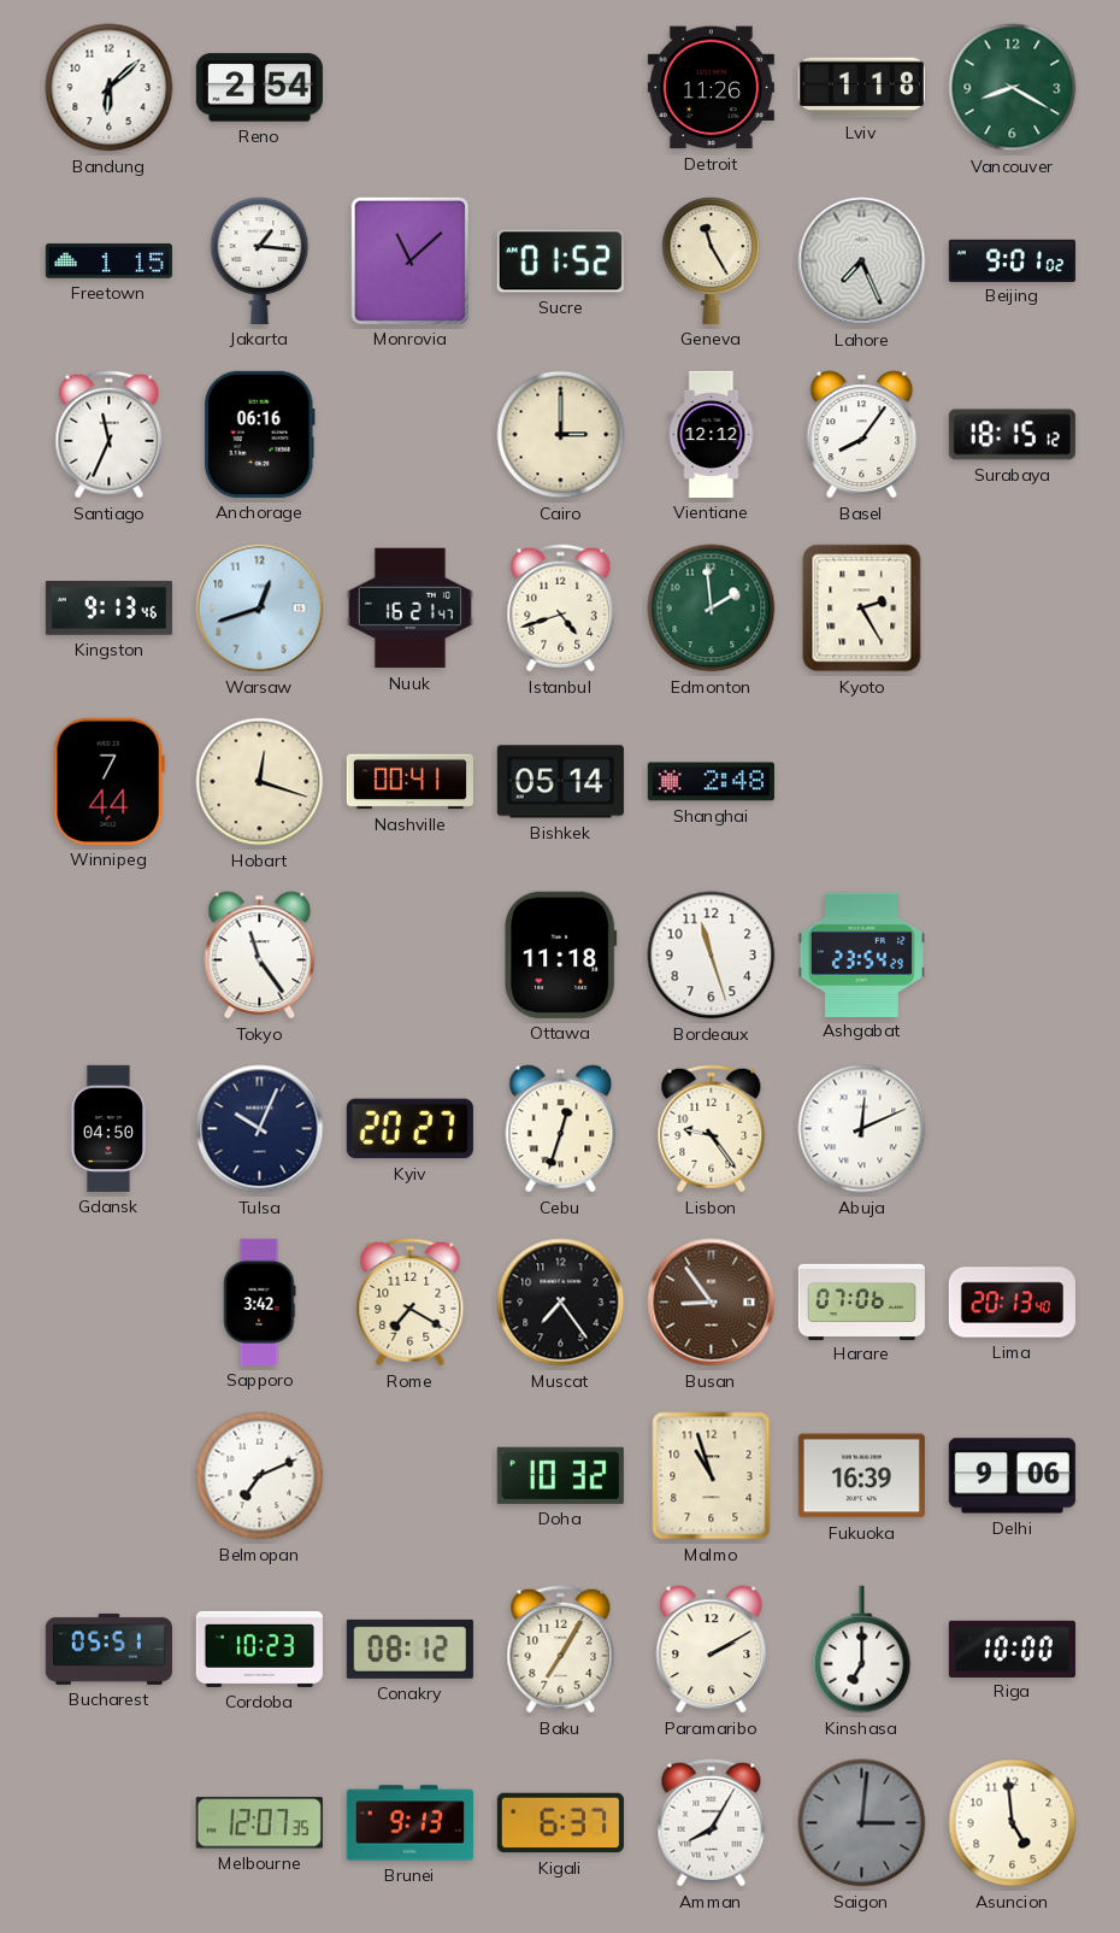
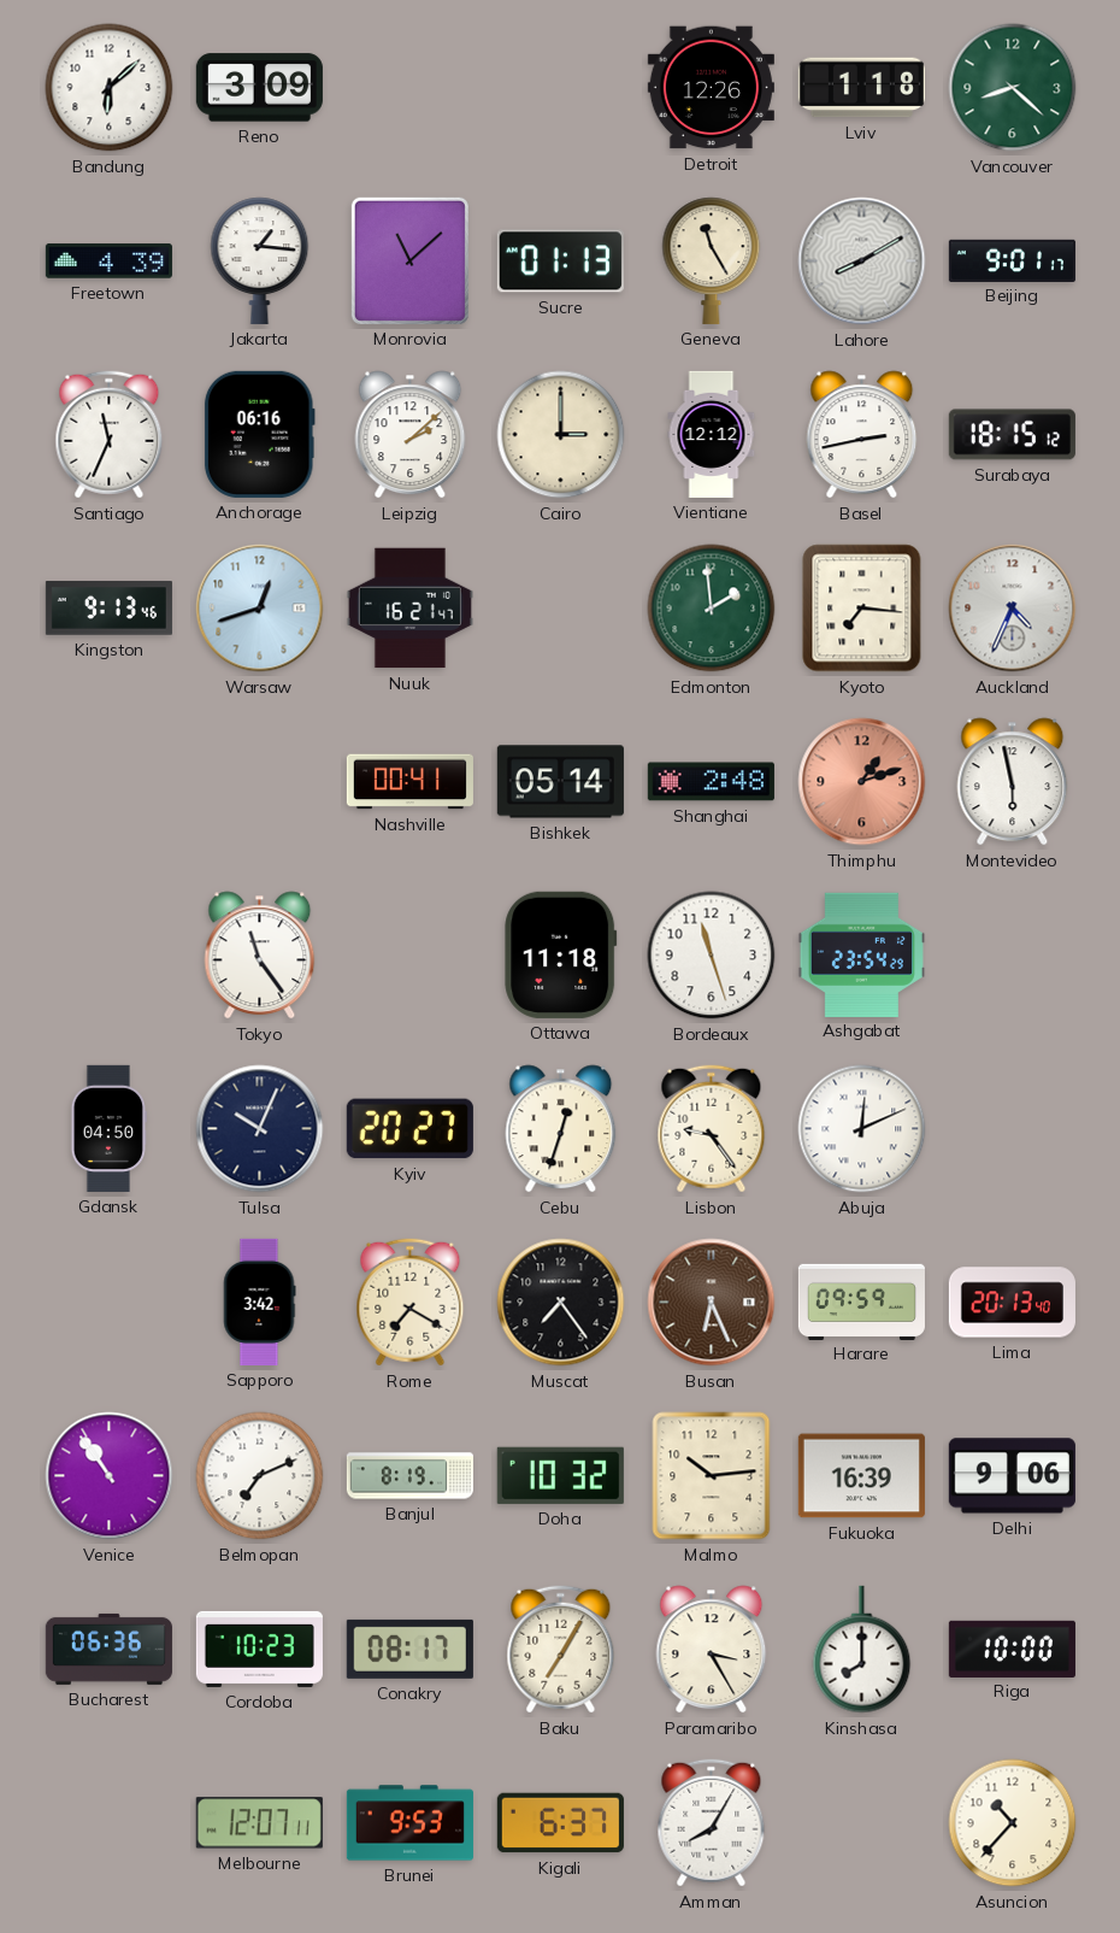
Reno: 2:54 -> 3:09 (259, 88)
Detroit: 11:26 -> 12:26 (711, 88)
Vancouver: 8:20 -> 8:22 (1013, 88)
Freetown: 1:15 -> 4:39 (108, 262)
Sucre: 01:52 -> 01:13 (560, 262)
Lahore: 7:26 -> 8:10 (862, 262)
Beijing: 9:01:02 -> 9:01:17 (1012, 260)
Leipzig: none -> 2:08 (411, 435)
Basel: 8:06 -> 2:43 (862, 435)
Istanbul: 4:42 -> none (561, 609)
Kyoto: 2:25 -> 7:16 (862, 609)
Auckland: none -> 4:34 (1013, 609)
Winnipeg: 7:44 -> none (108, 781)
Hobart: 12:18 -> none (260, 782)
Thimphu: none -> 1:12 (862, 782)
Montevideo: none -> 5:58 (1013, 782)
Busan: 8:54 -> 6:26 (712, 1303)
Harare: 07:06 -> 09:59 (861, 1302)
Venice: none -> 10:54 (110, 1476)
Banjul: none -> 8:19 (409, 1476)
Malmo: 10:57 -> 10:14 (712, 1476)
Bucharest: 05:51 -> 06:36 (108, 1649)
Conakry: 08:12 -> 08:17 (409, 1649)
Paramaribo: 2:10 -> 3:25 (712, 1650)
Kinshasa: 7:00 -> 8:00 (862, 1650)
Melbourne: 12:07:35 -> 12:07:11 (259, 1823)
Brunei: 9:13 -> 9:53 (409, 1823)
Saigon: 3:01 -> none (862, 1823)
Asuncion: 4:59 -> 10:37 (1013, 1823)
